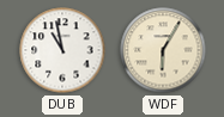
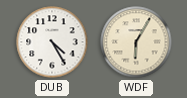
DUB: 10:58 -> 4:25 (52, 42)
